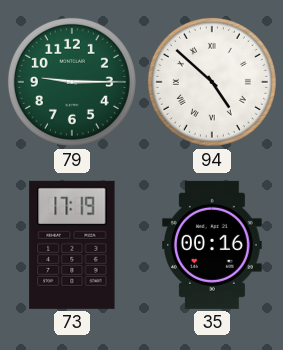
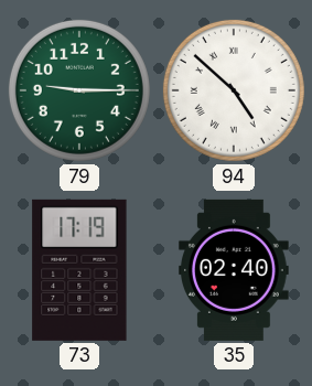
35: 00:16 -> 02:40 (235, 270)
